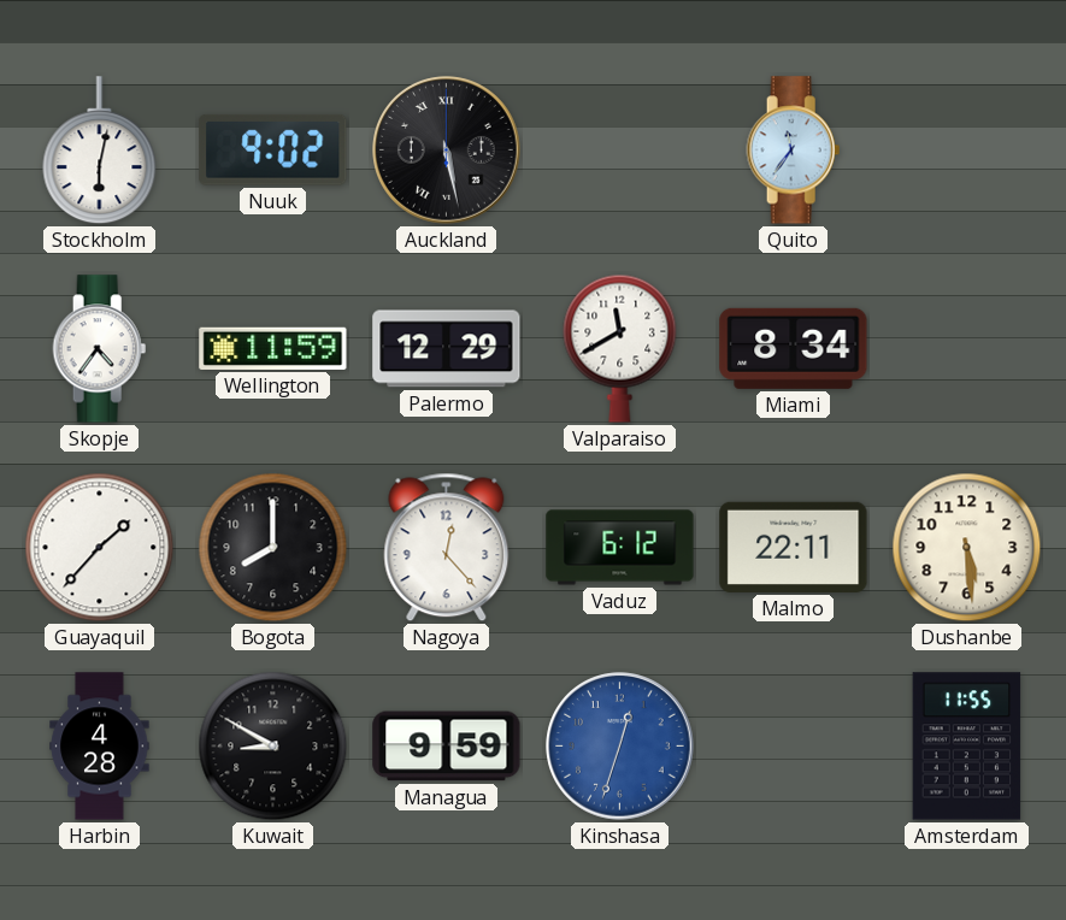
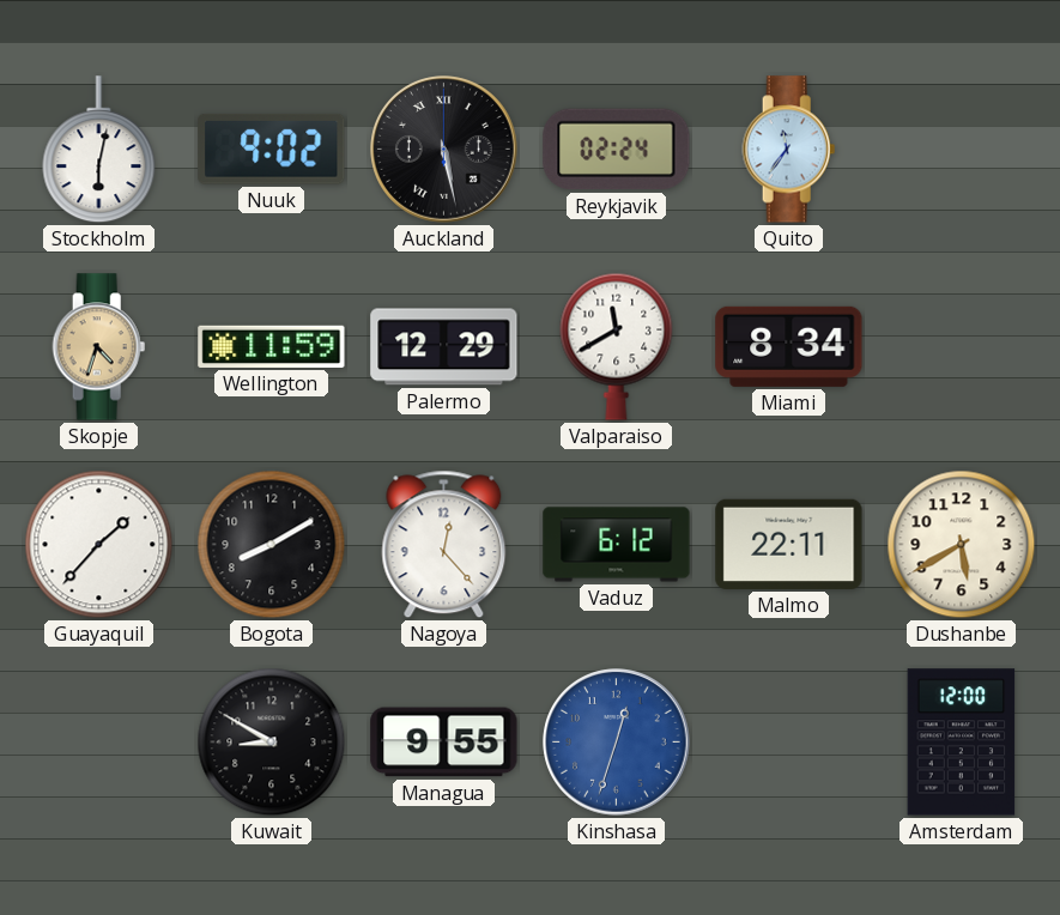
Reykjavik: none -> 02:24 (617, 150)
Skopje: 4:36 -> 4:33 (99, 347)
Skopje dial: white -> champagne (99, 347)
Bogota: 8:00 -> 8:10 (272, 545)
Dushanbe: 5:29 -> 5:40 (962, 545)
Harbin: 4:28 -> none (100, 747)
Managua: 9:59 -> 9:55 (444, 743)
Amsterdam: 11:55 -> 12:00 (962, 743)
